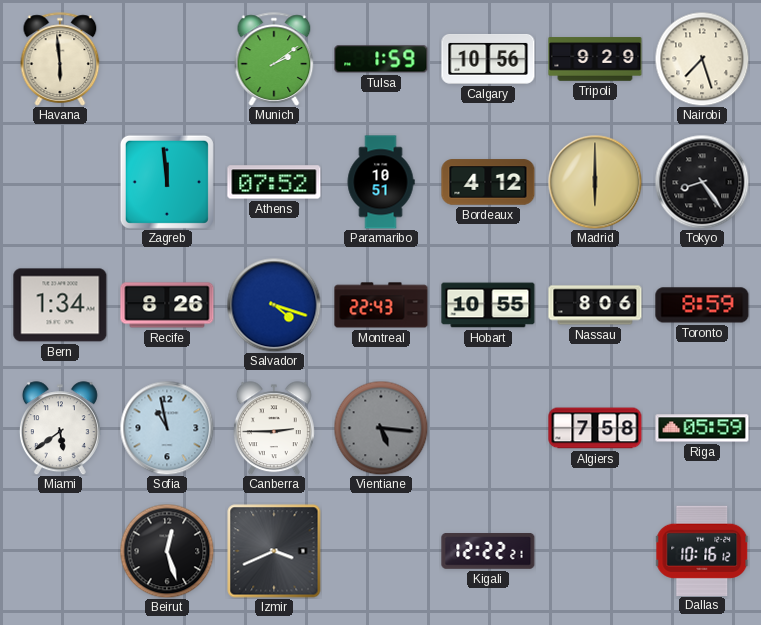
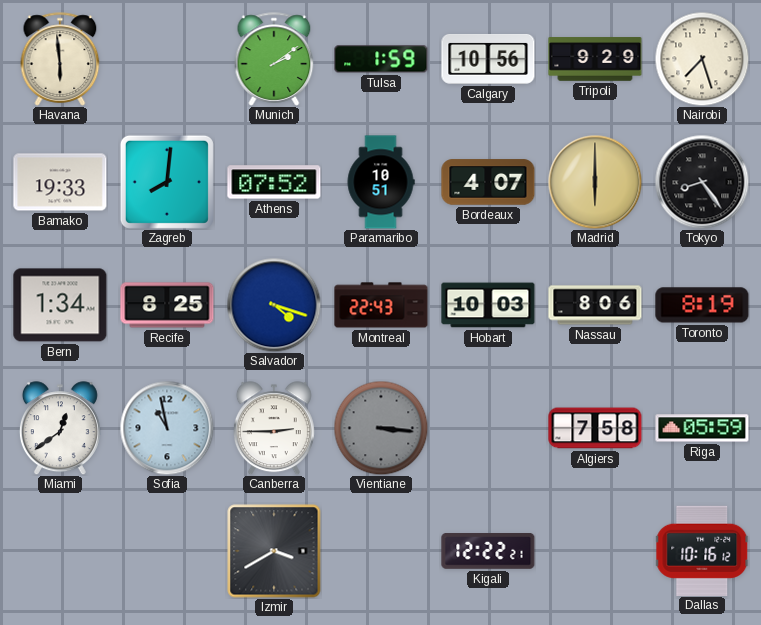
Bamako: none -> 19:33 (60, 182)
Zagreb: 11:59 -> 8:01 (167, 182)
Bordeaux: 4:12 -> 4:07 (488, 182)
Recife: 8:26 -> 8:25 (167, 305)
Hobart: 10:55 -> 10:03 (488, 305)
Toronto: 8:59 -> 8:19 (702, 305)
Miami: 5:39 -> 12:39 (60, 428)
Vientiane: 5:16 -> 3:16 (381, 428)
Beirut: 12:27 -> none (167, 551)
Izmir: 3:41 -> 3:40 (274, 551)
